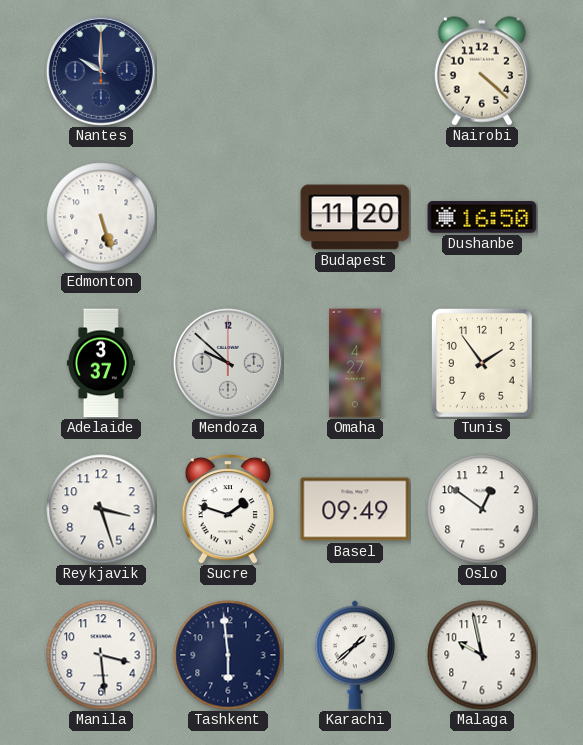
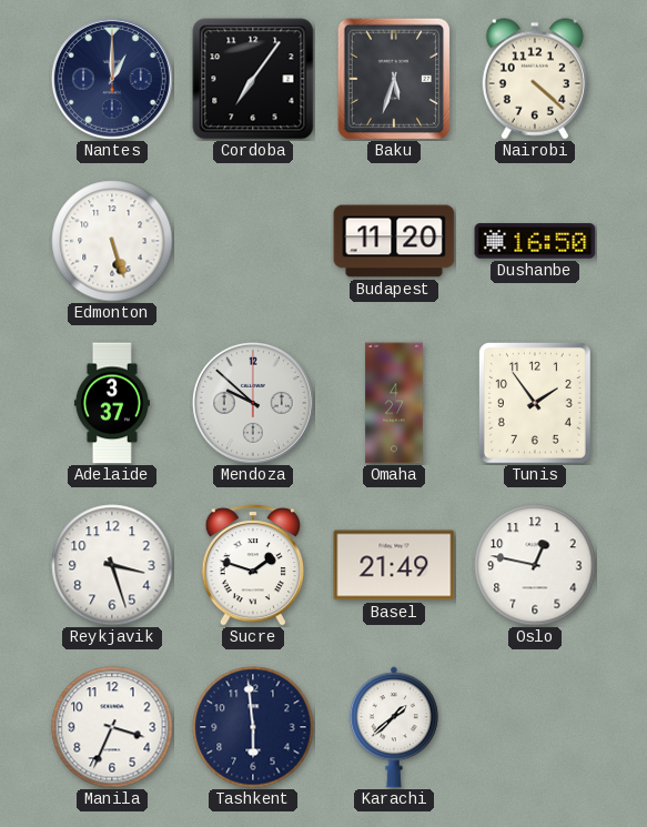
Nantes: 10:00 -> 1:00 (112, 79)
Cordoba: none -> 7:06 (253, 79)
Baku: none -> 5:33 (393, 78)
Basel: 09:49 -> 21:49 (394, 565)
Oslo: 12:51 -> 12:47 (535, 565)
Manila: 3:29 -> 3:34 (112, 727)
Malaga: 9:58 -> none (482, 655)
